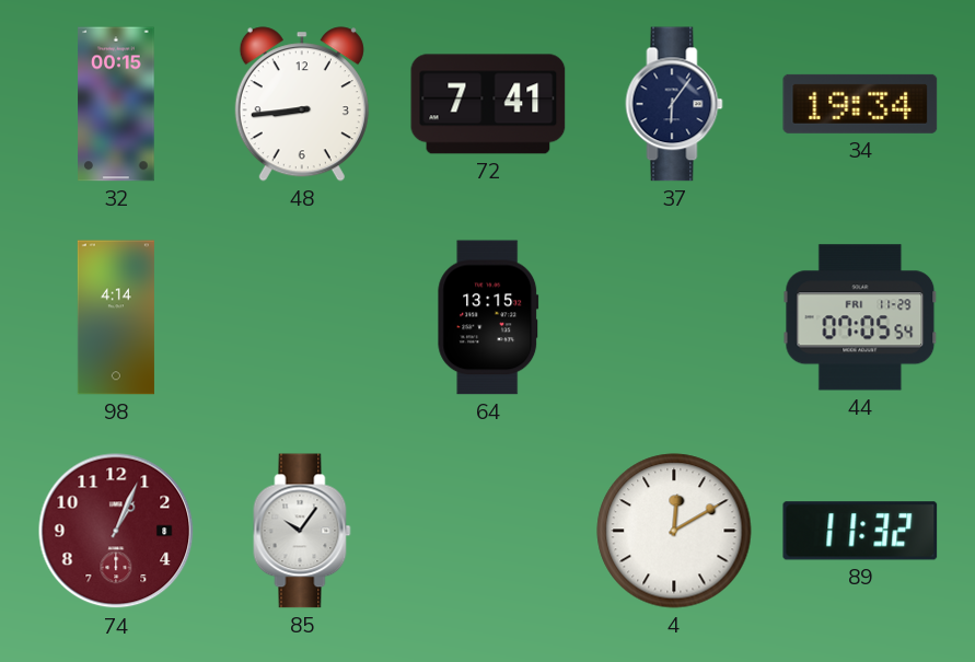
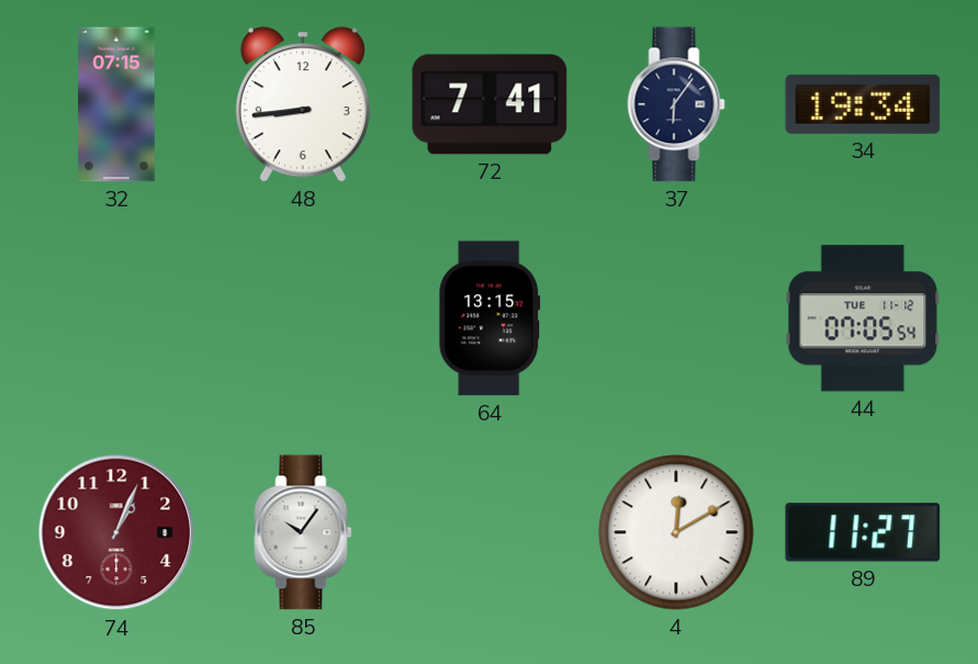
32: 00:15 -> 07:15 (116, 104)
98: 4:14 -> none (116, 317)
44 date: FRI 11-29 -> TUE 11-12 (863, 318)
89: 11:32 -> 11:27 (863, 532)
